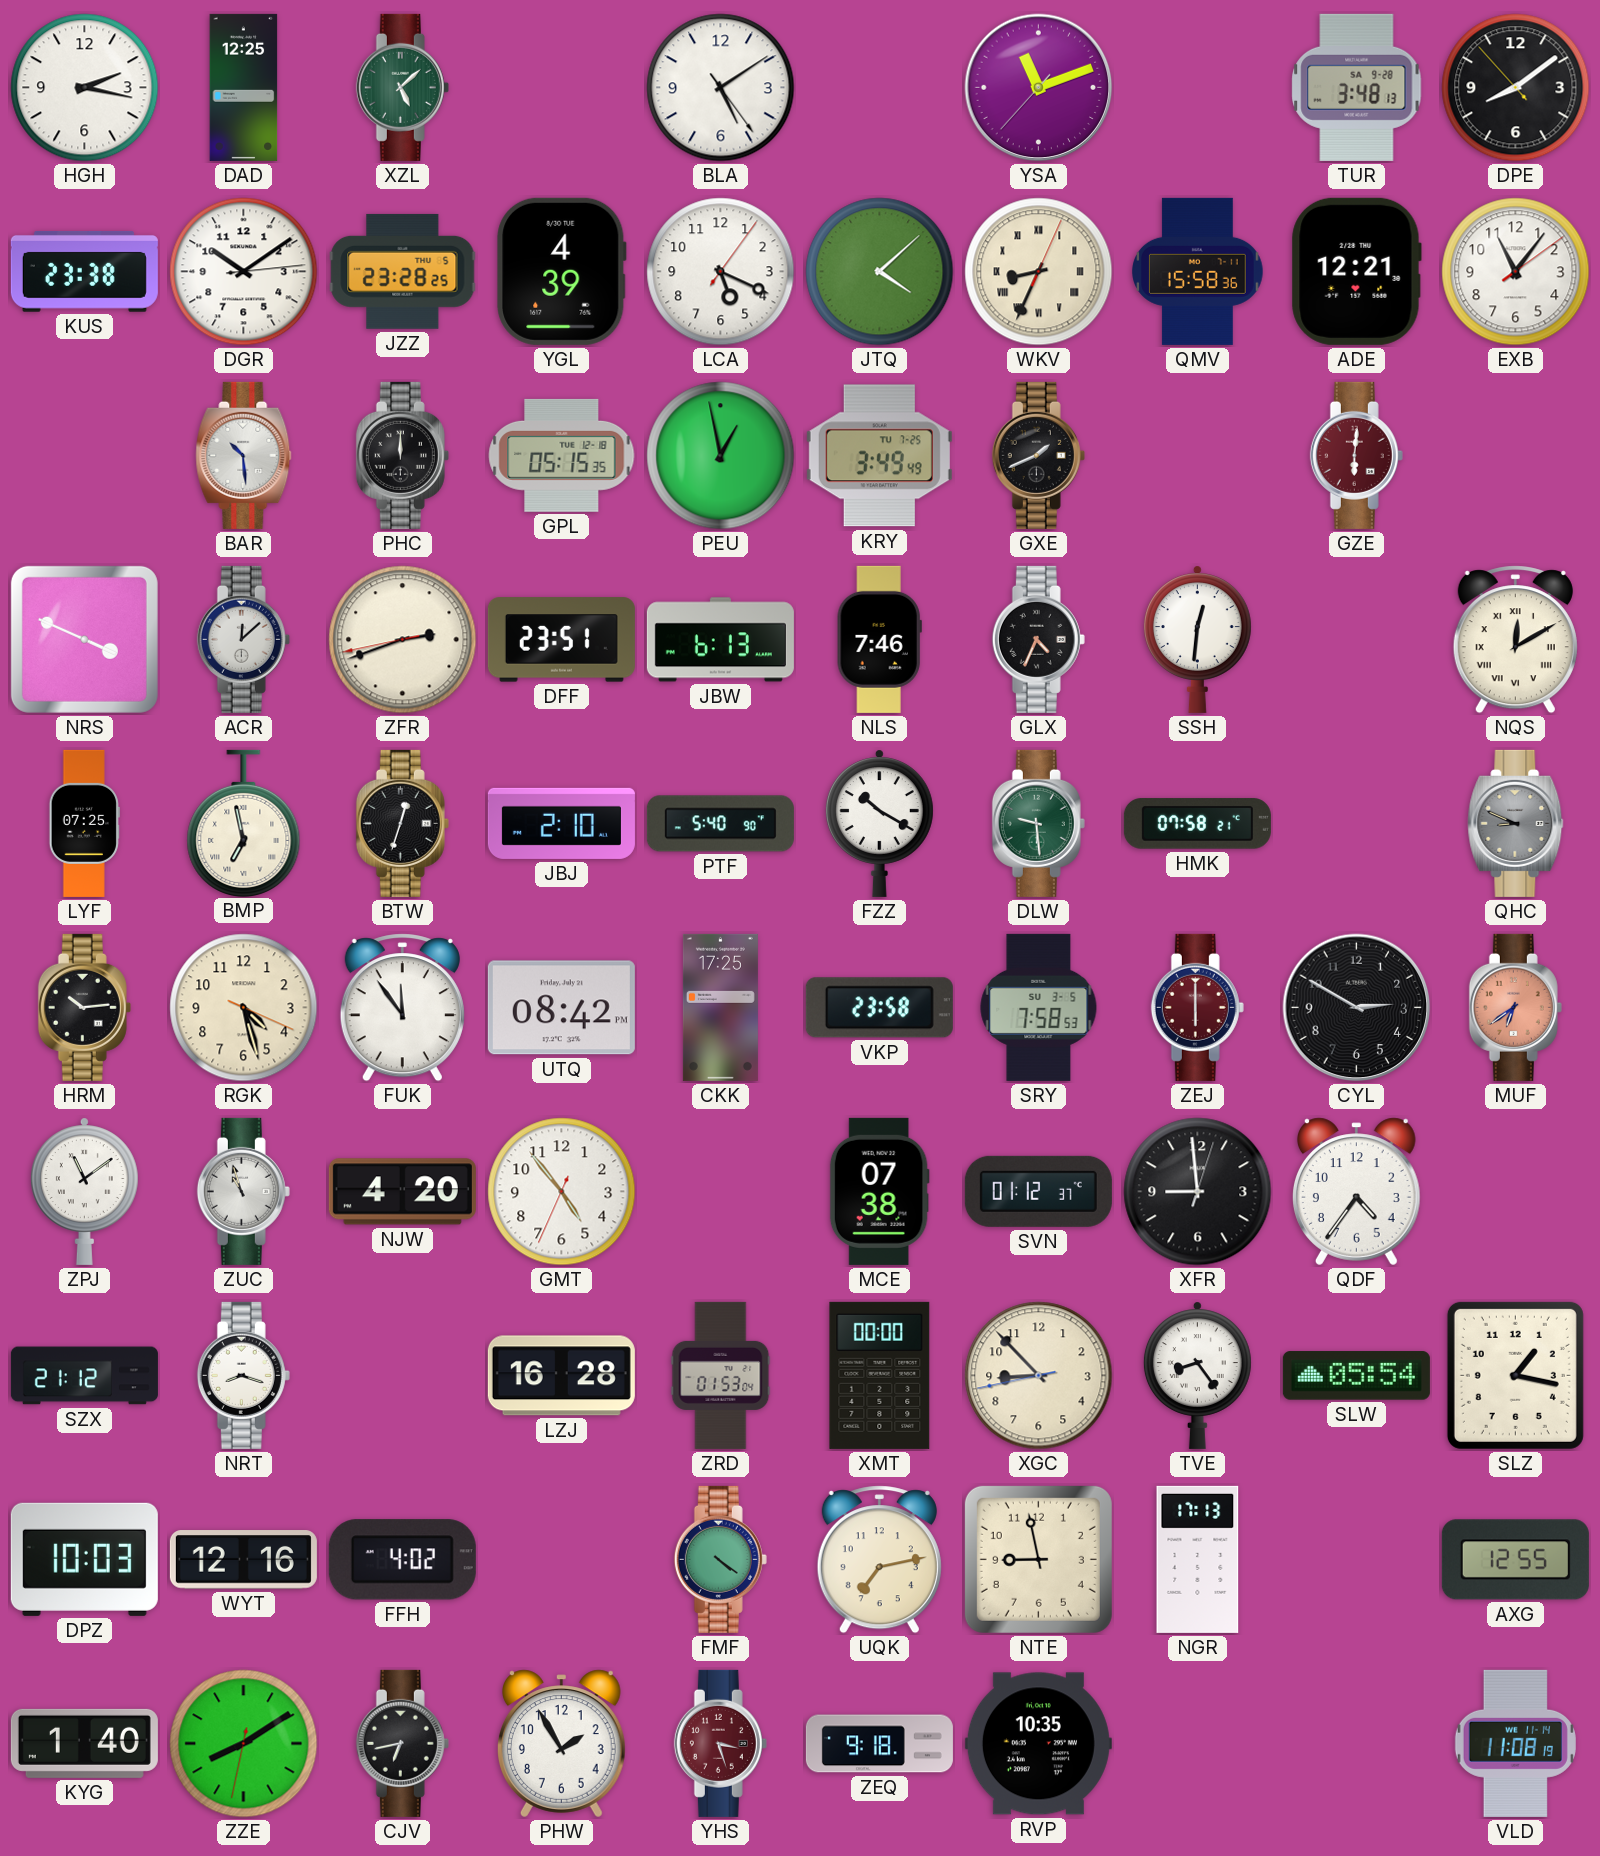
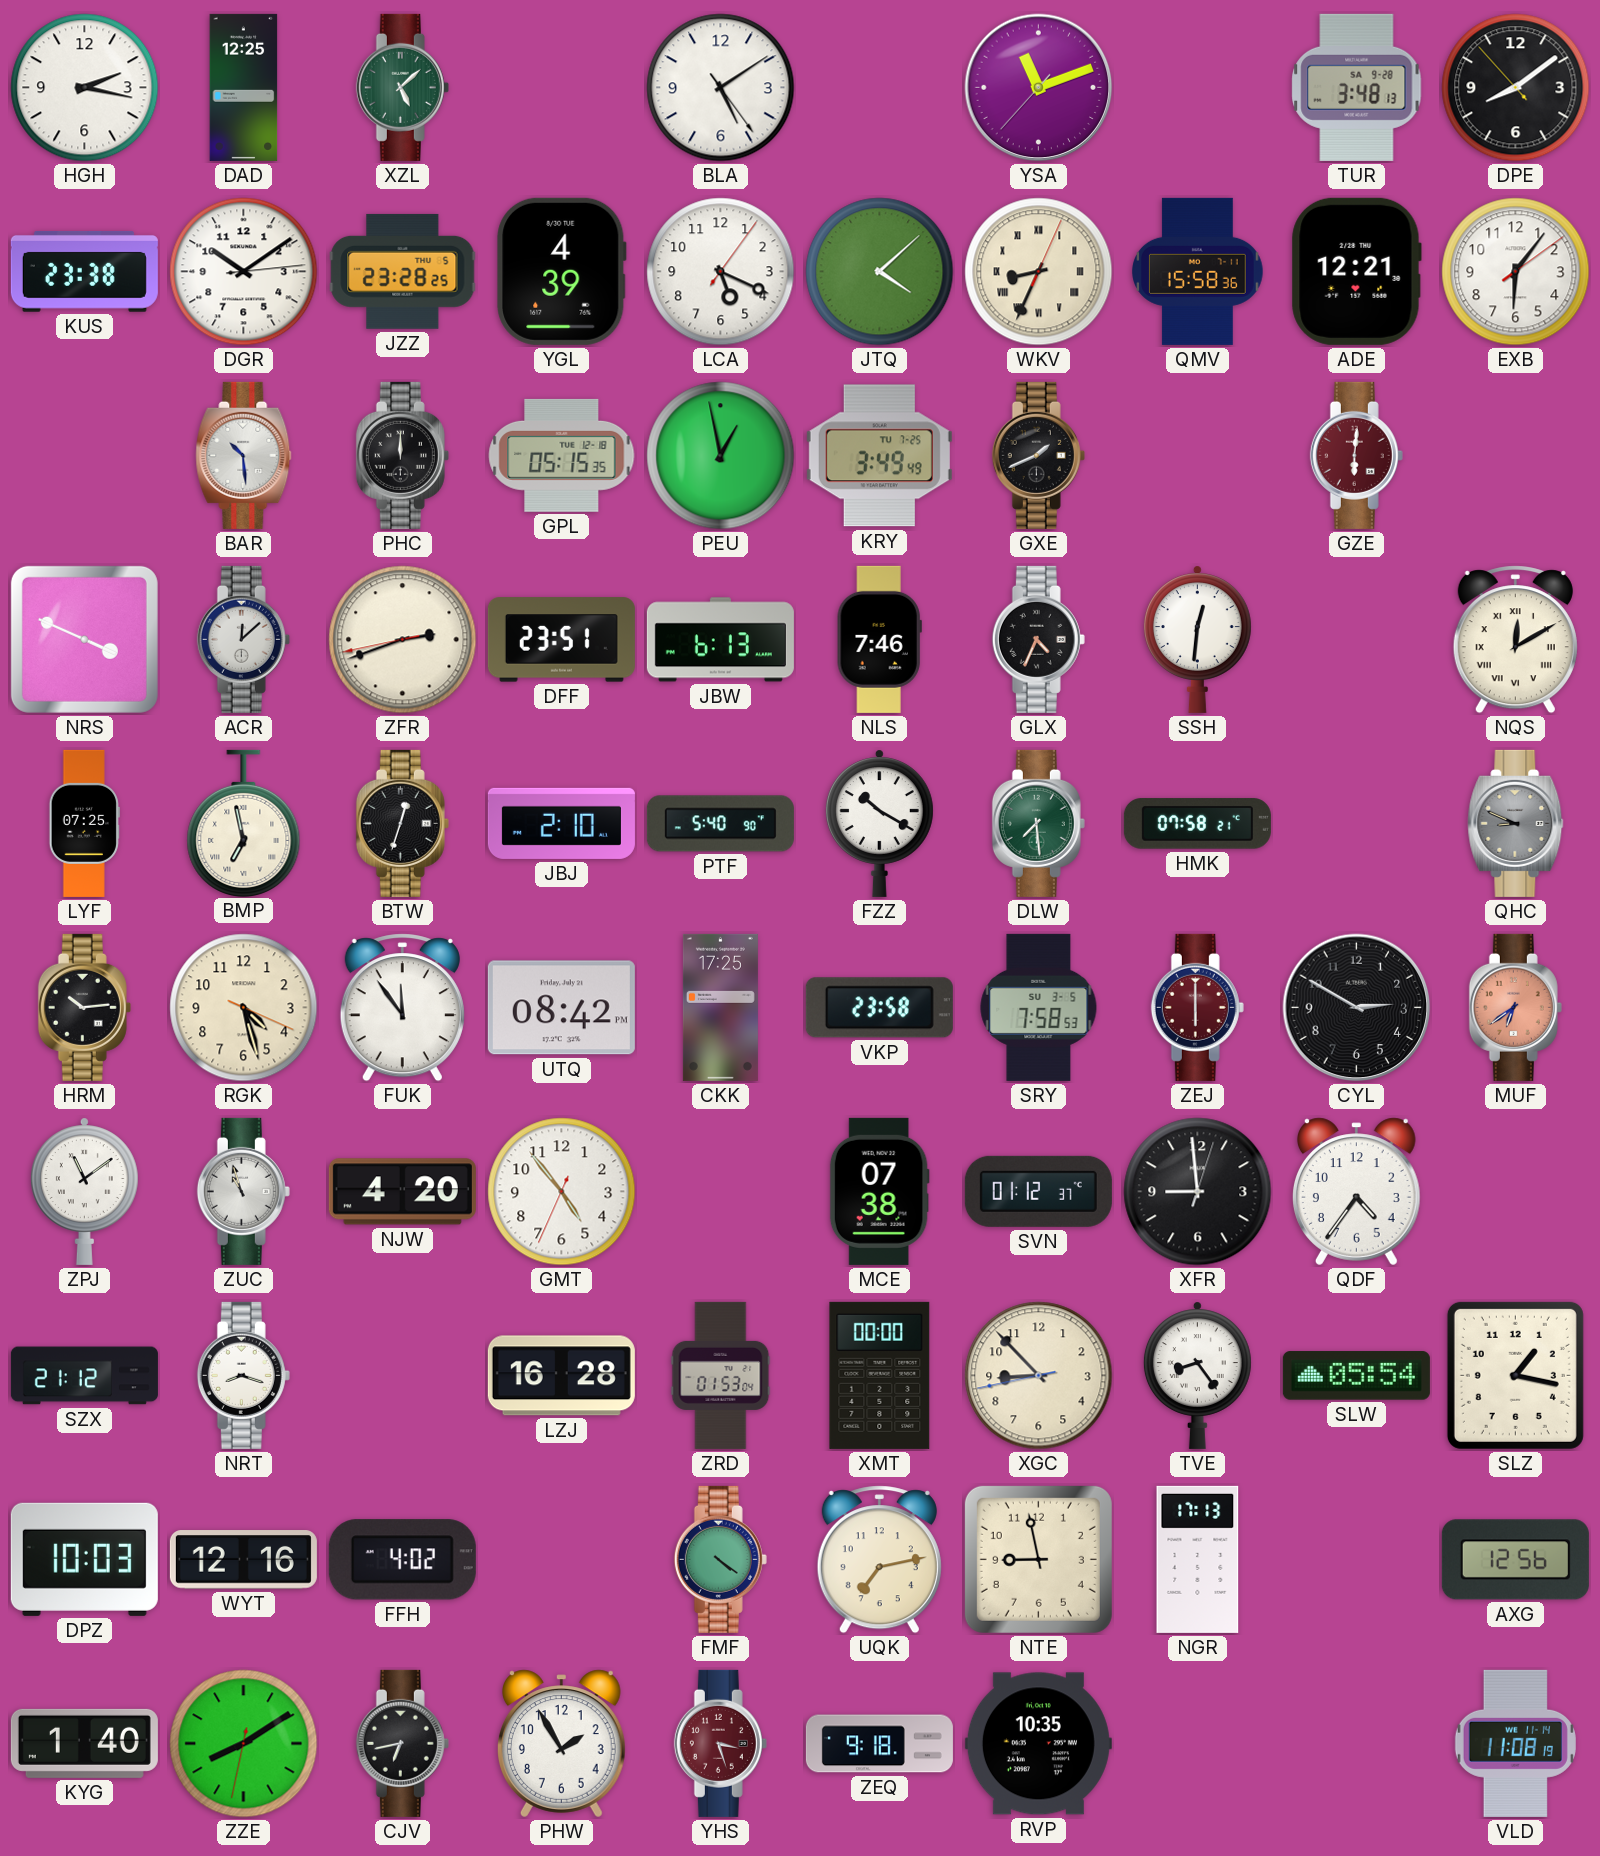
EXB: 11:06 -> 6:06 (1516, 272)
DLW: 9:29 -> 7:29 (1038, 823)
AXG: 12:55 -> 12:56 (1515, 1560)
